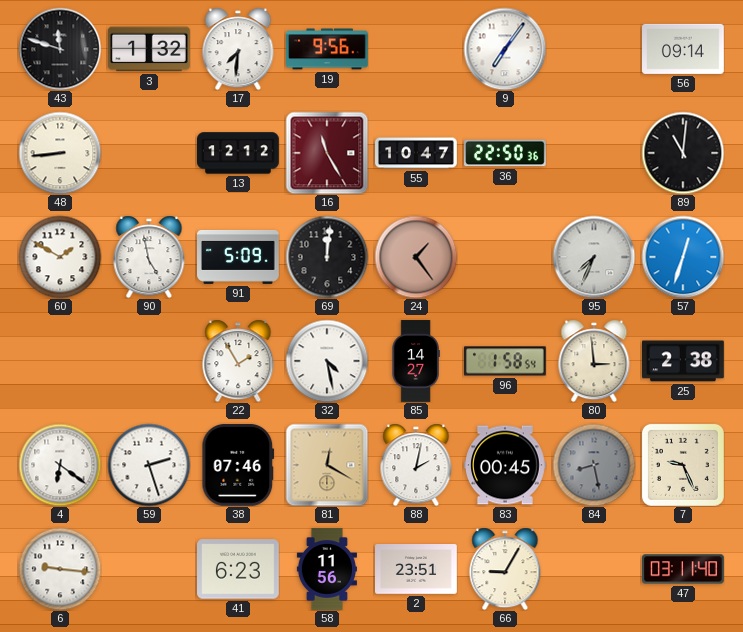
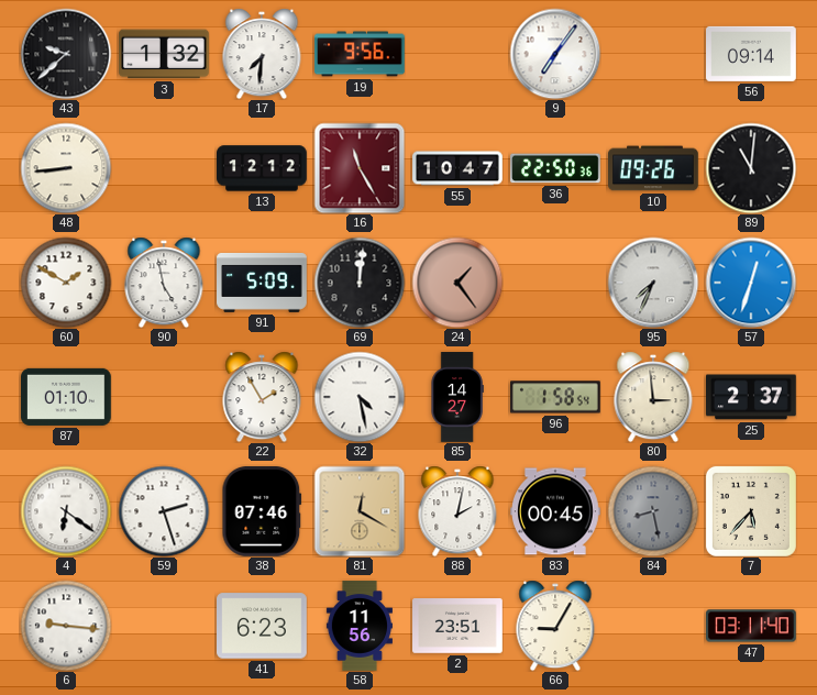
43: 11:48 -> 9:38 (66, 54)
10: none -> 09:26 (654, 168)
87: none -> 01:10 (67, 397)
25: 2:38 -> 2:37 (752, 397)
7: 9:26 -> 5:37 (751, 511)
